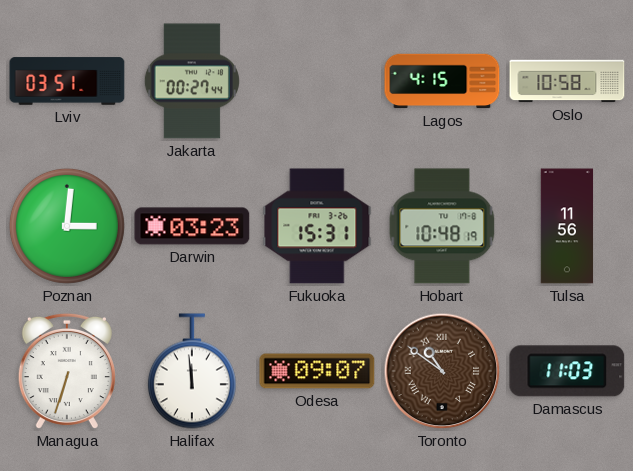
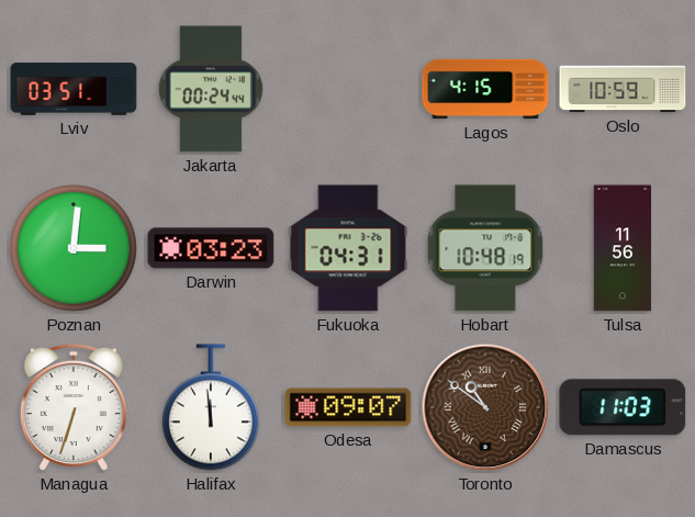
Jakarta: 00:27 -> 00:24 (211, 89)
Oslo: 10:58 -> 10:59 (623, 89)
Fukuoka: 15:31 -> 04:31 (348, 248)
